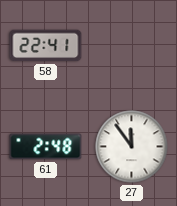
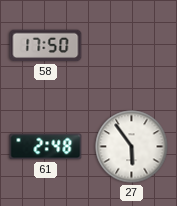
58: 22:41 -> 17:50 (46, 46)
27: 11:54 -> 5:54 (132, 147)
